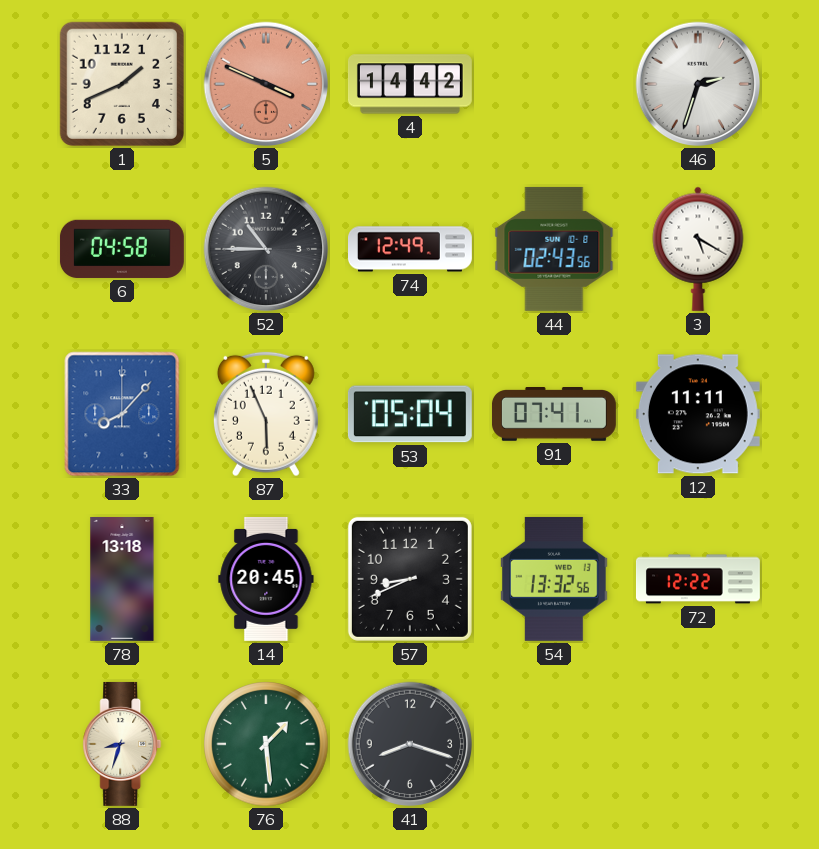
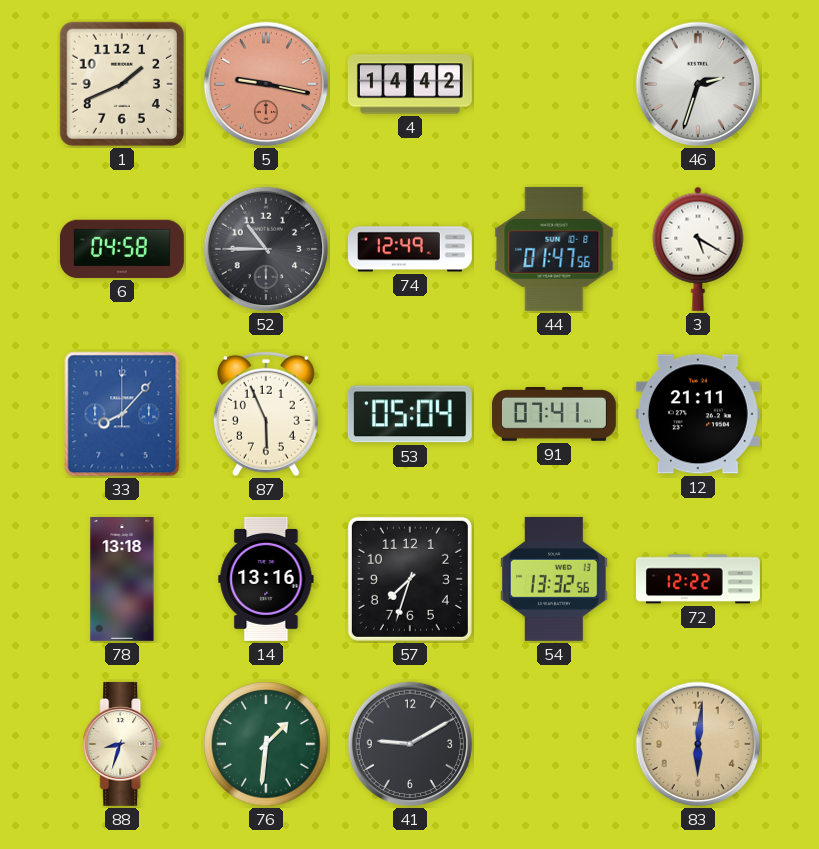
5: 3:49 -> 9:17 (266, 84)
44: 02:43 -> 01:47 (554, 249)
12: 11:11 -> 21:11 (698, 414)
14: 20:45 -> 13:16 (266, 579)
57: 8:41 -> 7:33 (410, 579)
76: 1:29 -> 1:31 (266, 744)
41: 8:18 -> 9:10 (410, 744)
83: none -> 6:01 (698, 744)
